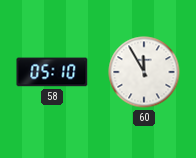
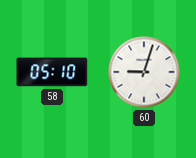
60: 11:55 -> 9:03 (144, 72)
